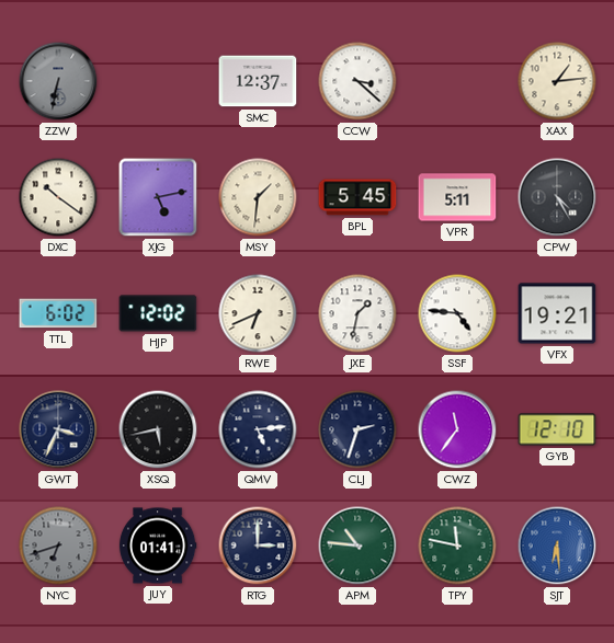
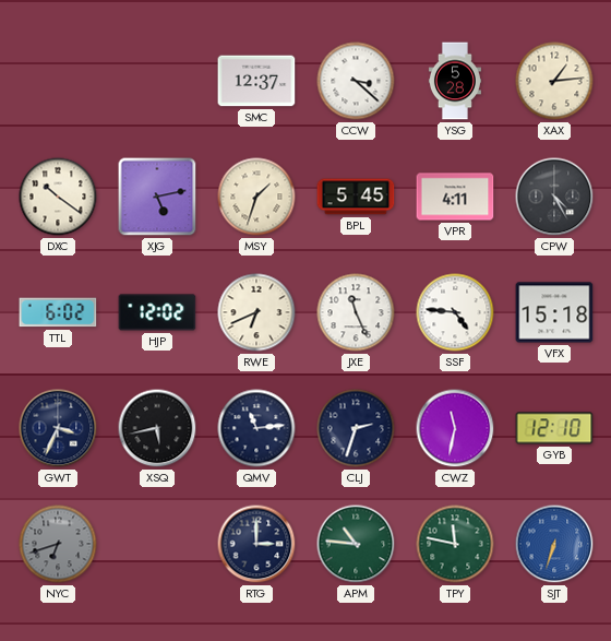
ZZW: 6:32 -> none (58, 81)
YSG: none -> 5:28 (455, 81)
MSY: 1:31 -> 1:33 (256, 197)
VPR: 5:11 -> 4:11 (455, 197)
JXE: 1:32 -> 11:26 (356, 312)
VFX: 19:21 -> 15:18 (554, 312)
QMV: 5:14 -> 11:14 (256, 428)
CWZ: 11:36 -> 11:32 (455, 428)
JUY: 01:41 -> none (158, 546)
SJT: 6:29 -> 6:33 (554, 544)
